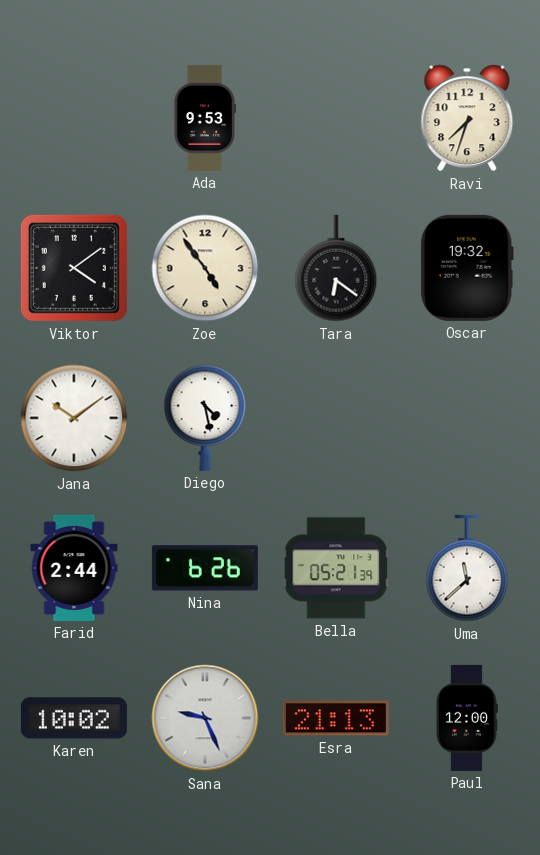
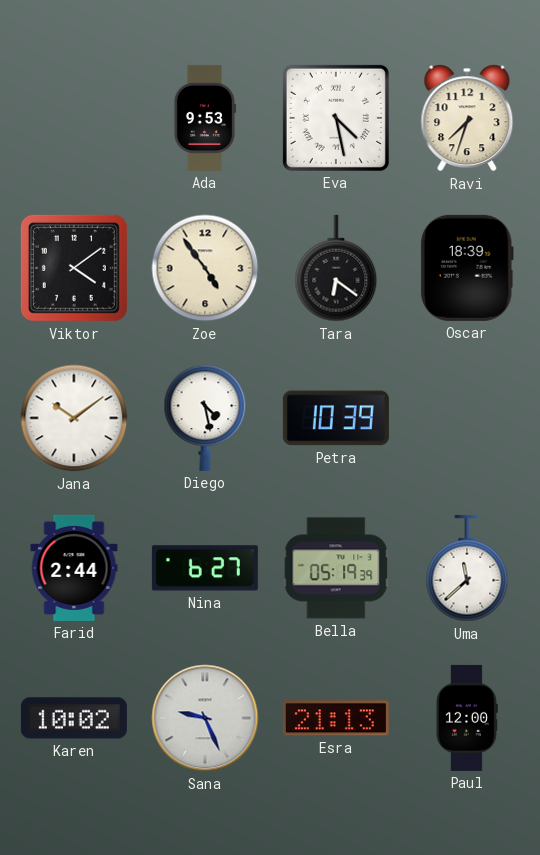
Eva: none -> 4:28 (336, 118)
Oscar: 19:32 -> 18:39 (467, 268)
Petra: none -> 10:39 (336, 418)
Nina: 6:26 -> 6:27 (205, 568)
Bella: 05:21 -> 05:19 (336, 568)
